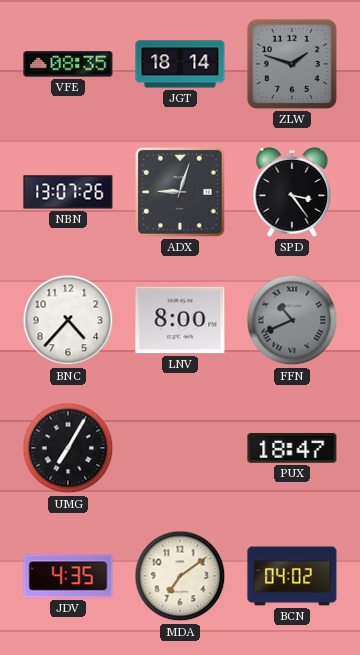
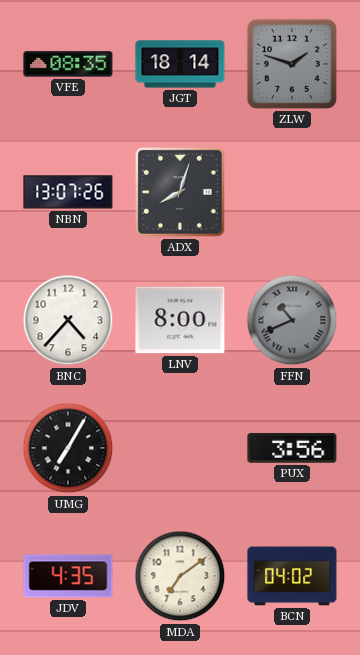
ADX: 9:03 -> 8:03 (180, 192)
SPD: 3:24 -> none (292, 193)
PUX: 18:47 -> 3:56 (292, 449)
